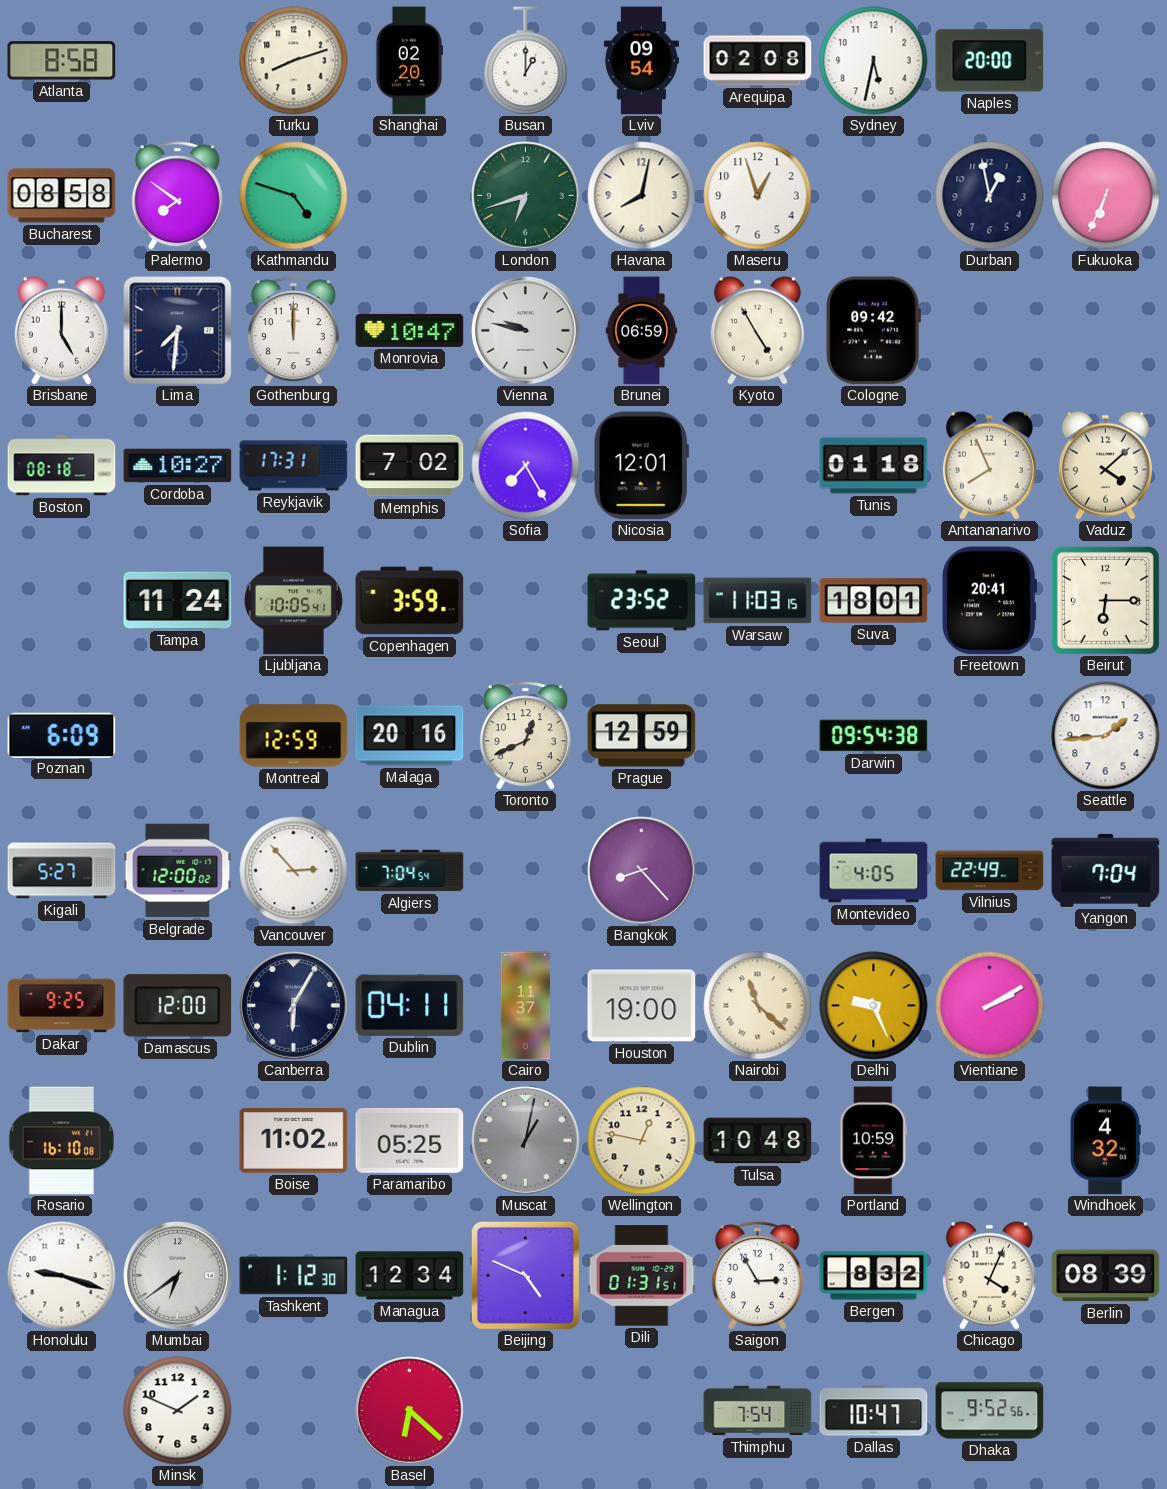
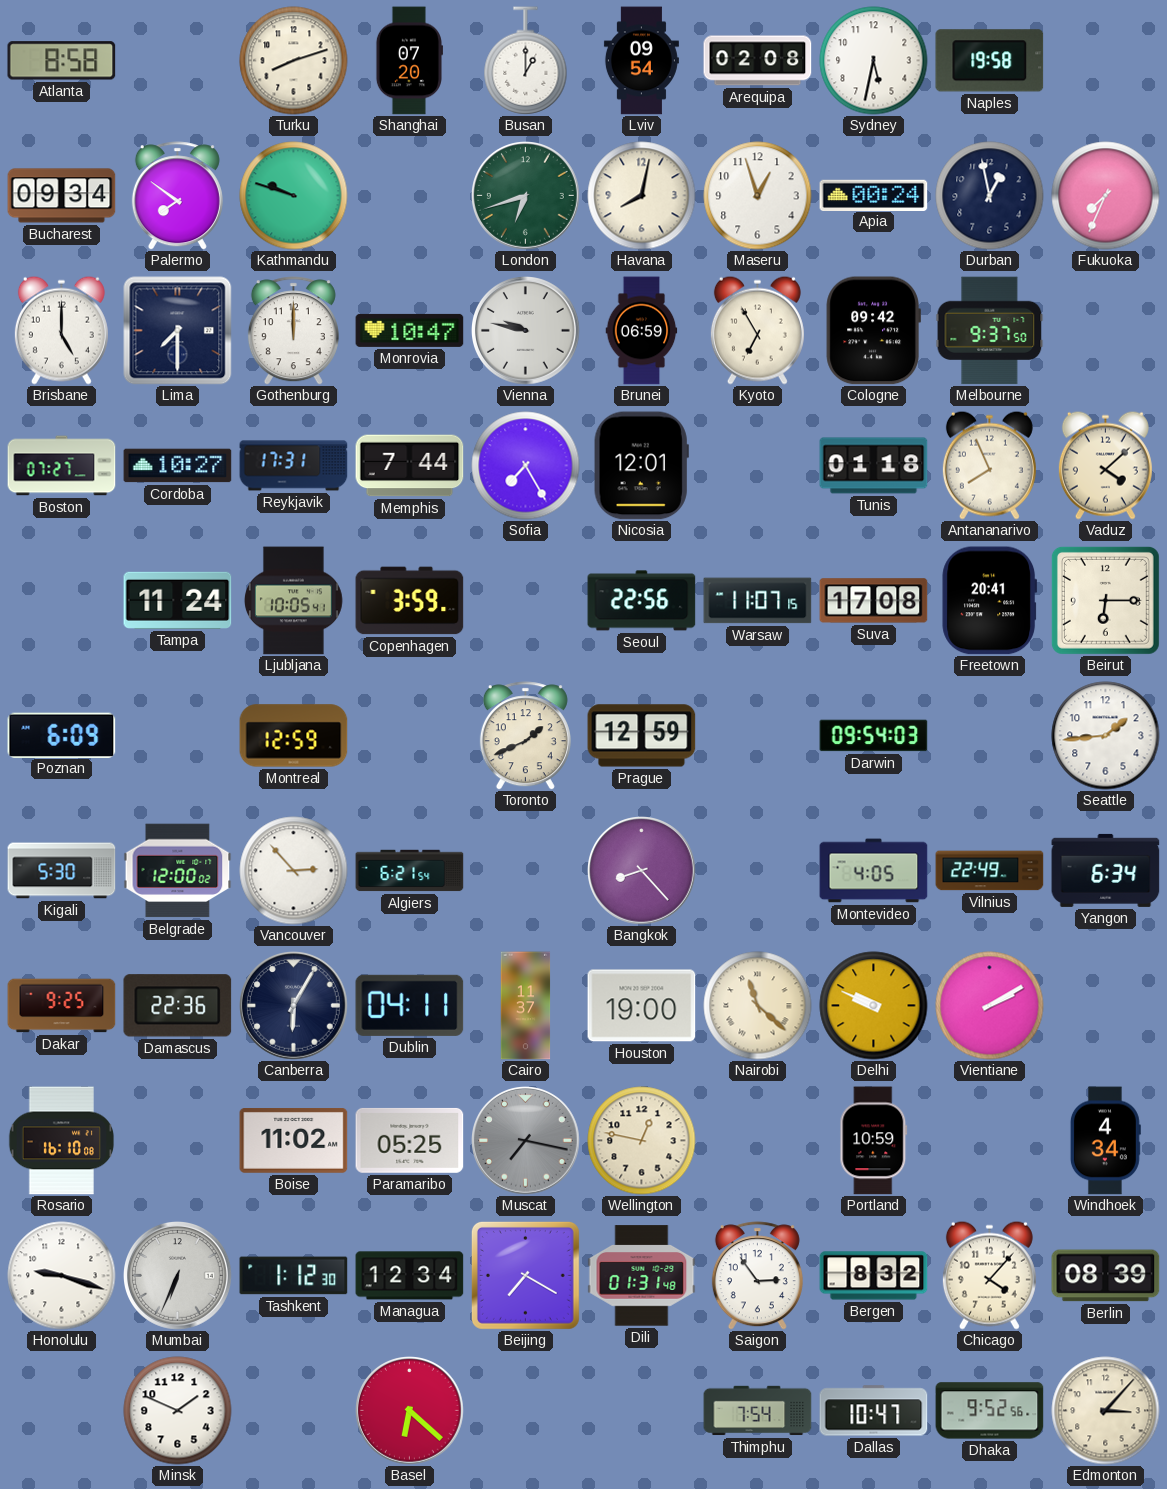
Shanghai: 02:20 -> 07:20 (409, 61)
Naples: 20:00 -> 19:58 (990, 61)
Bucharest: 08:58 -> 09:34 (62, 196)
Kathmandu: 4:48 -> 9:48 (294, 196)
Apia: none -> 00:24 (874, 195)
Fukuoka: 6:34 -> 7:34 (1106, 196)
Lima: 7:31 -> 7:30 (178, 331)
Kyoto: 4:55 -> 6:55 (757, 330)
Melbourne: none -> 9:37 (990, 331)
Boston: 08:18 -> 07:27 (62, 466)
Memphis: 7:02 -> 7:44 (410, 466)
Seoul: 23:52 -> 22:56 (642, 601)
Warsaw: 11:03 -> 11:07 (758, 601)
Suva: 18:01 -> 17:08 (874, 601)
Malaga: 20:16 -> none (410, 736)
Toronto: 12:41 -> 1:41 (525, 736)
Darwin: 09:54:38 -> 09:54:03 (874, 736)
Kigali: 5:27 -> 5:30 (62, 871)
Algiers: 7:04 -> 6:21 (410, 871)
Yangon: 7:04 -> 6:34 (1106, 870)
Damascus: 12:00 -> 22:36 (178, 1006)
Delhi: 9:26 -> 9:49 (874, 1006)
Muscat: 1:02 -> 7:17 (526, 1141)
Tulsa: 10:48 -> none (758, 1141)
Windhoek: 4:32 -> 4:34 (1105, 1141)
Mumbai: 6:39 -> 6:34 (178, 1276)
Beijing: 4:49 -> 7:20 (525, 1275)
Dili: 01:31:51 -> 01:31:48 (642, 1276)
Saigon: 2:55 -> 2:54 (757, 1276)
Chicago: 4:04 -> 4:07 (989, 1275)
Edmonton: none -> 3:07 (1106, 1411)
